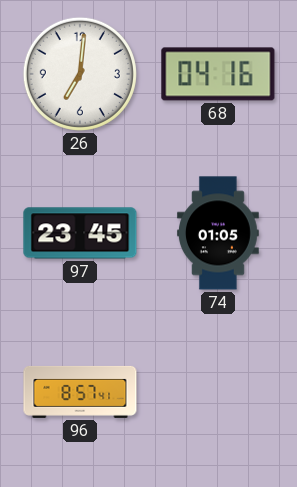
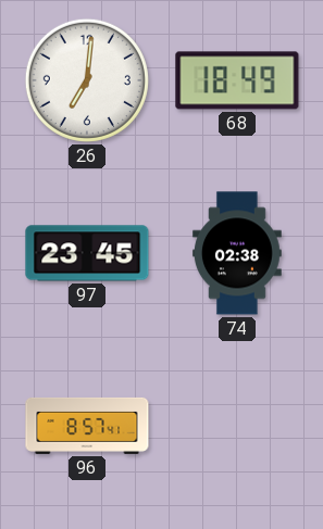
68: 04:16 -> 18:49 (237, 80)
74: 01:05 -> 02:38 (237, 253)
